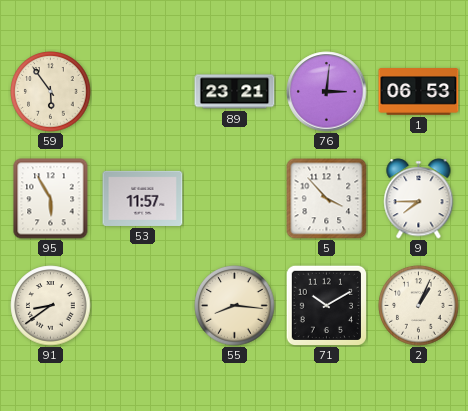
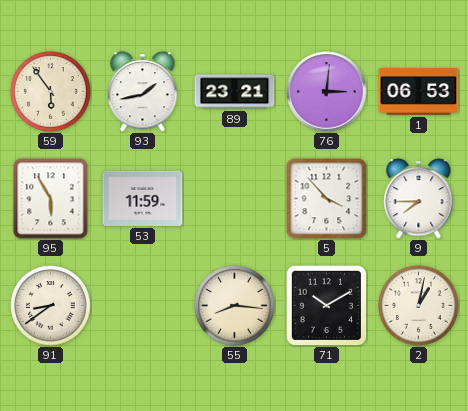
93: none -> 1:43 (143, 92)
53: 11:57 -> 11:59 (143, 198)
2: 1:04 -> 1:02 (419, 306)
